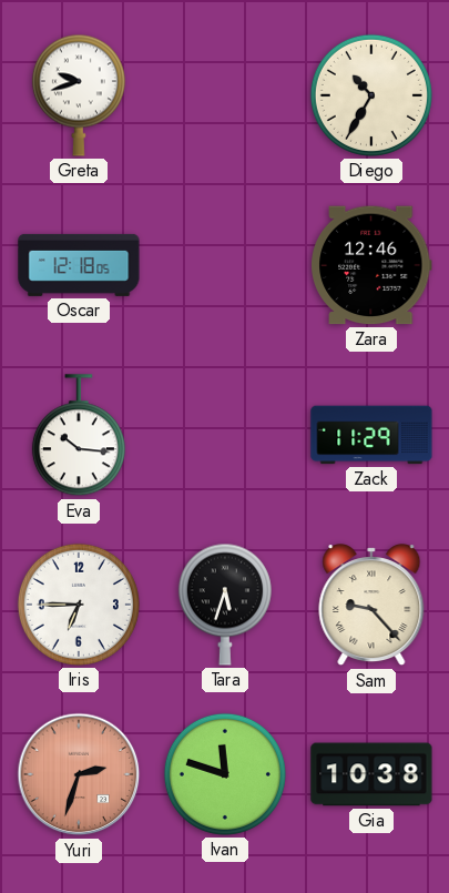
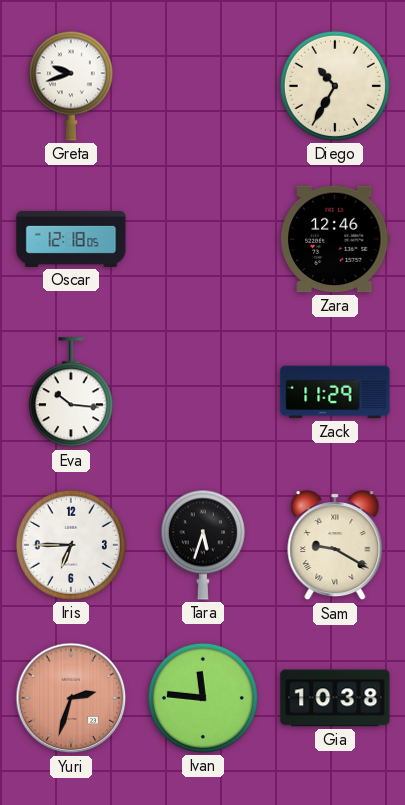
Sam: 9:23 -> 9:20 (335, 546)
Ivan: 11:48 -> 11:46 (203, 698)
